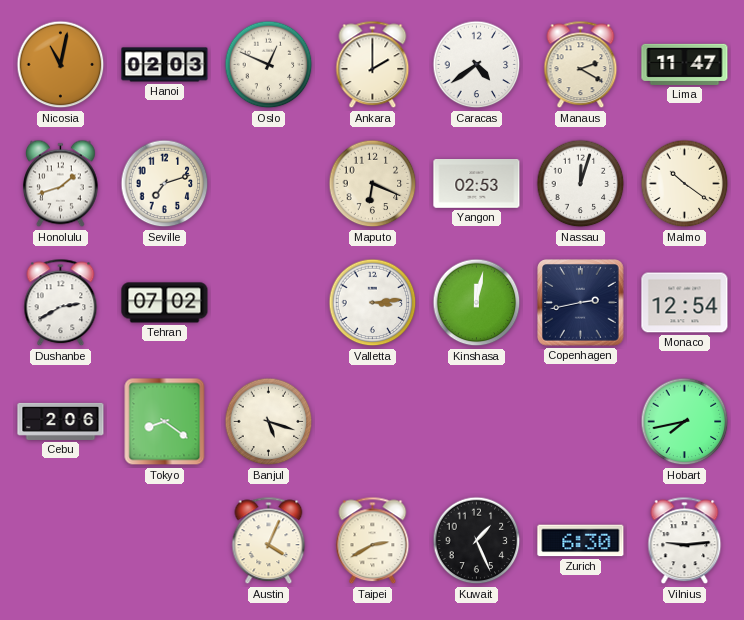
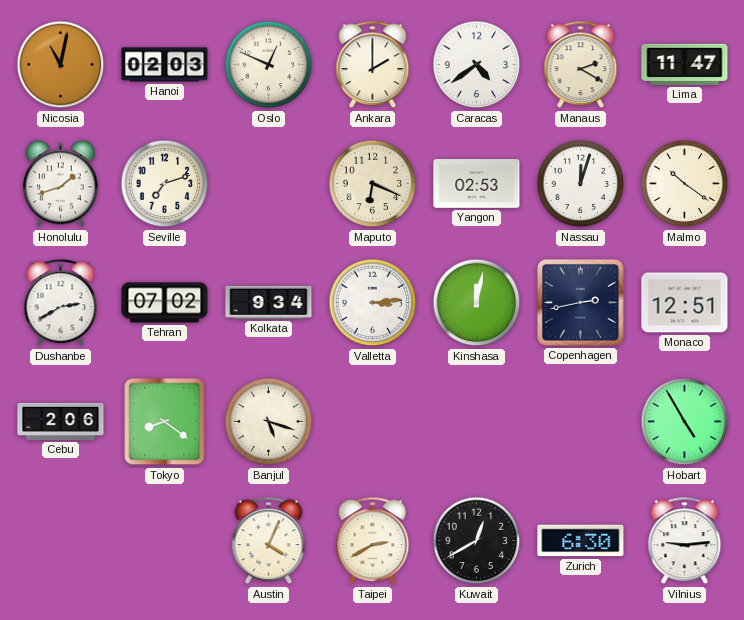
Kolkata: none -> 9:34 (269, 302)
Monaco: 12:54 -> 12:51 (685, 303)
Hobart: 7:43 -> 4:55 (685, 422)
Kuwait: 1:26 -> 12:40 (477, 541)
